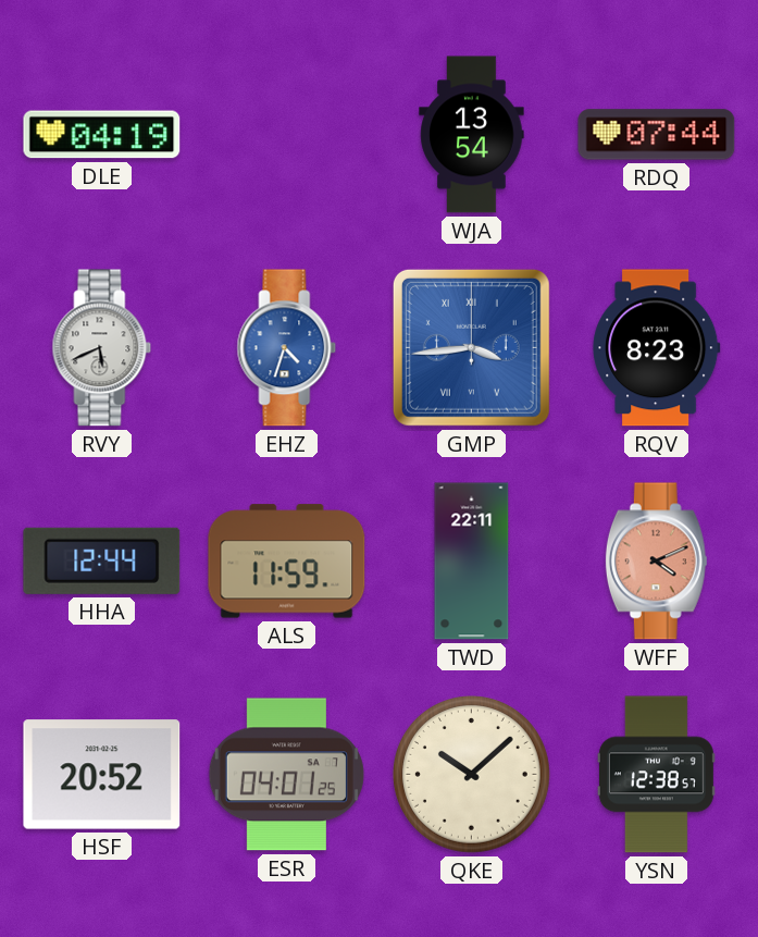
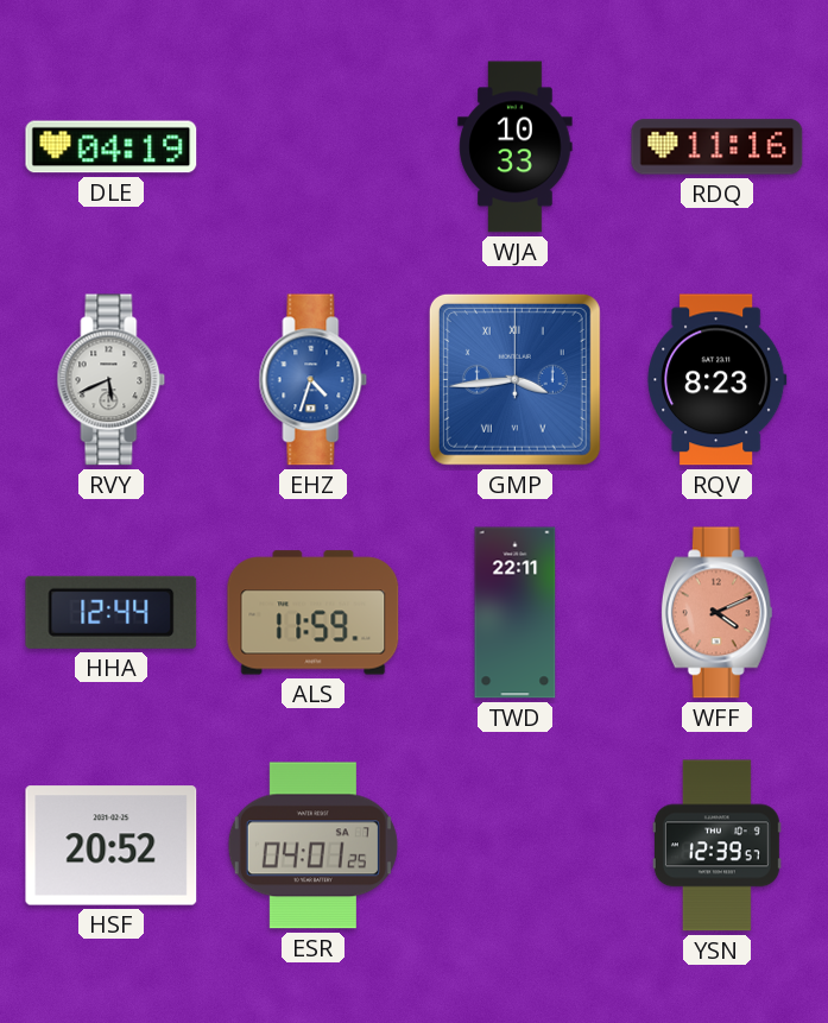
WJA: 13:54 -> 10:33 (516, 147)
RDQ: 07:44 -> 11:16 (718, 147)
QKE: 10:08 -> none (472, 775)
YSN: 12:38 -> 12:39 (716, 846)
